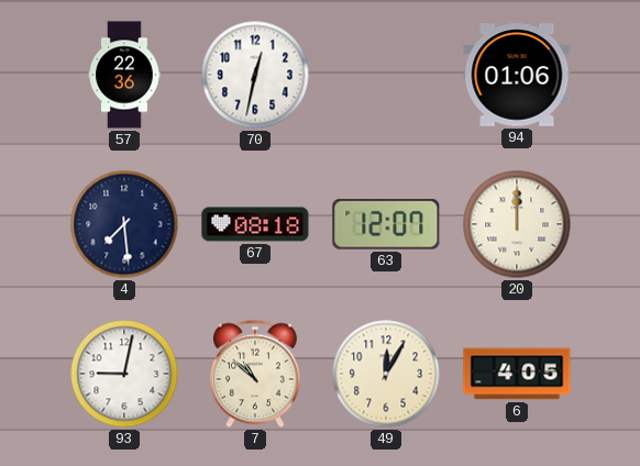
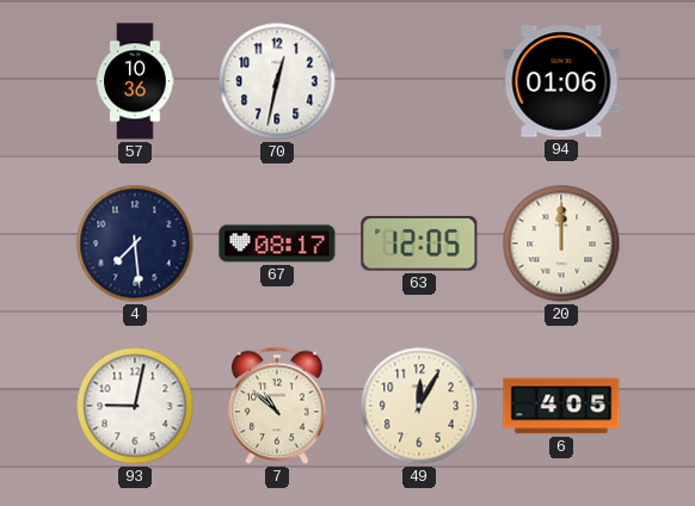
57: 22:36 -> 10:36 (135, 81)
67: 08:18 -> 08:17 (277, 243)
63: 12:07 -> 12:05 (419, 243)
